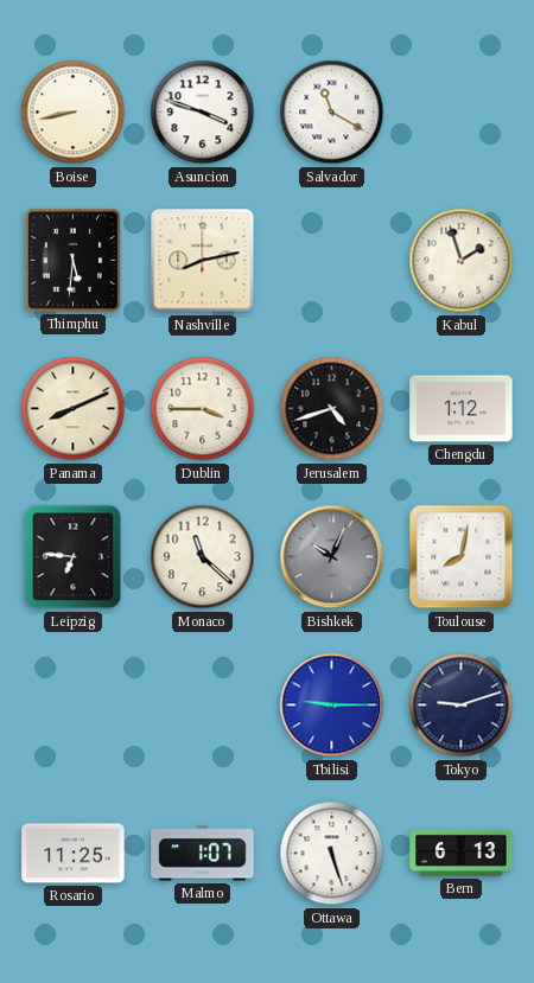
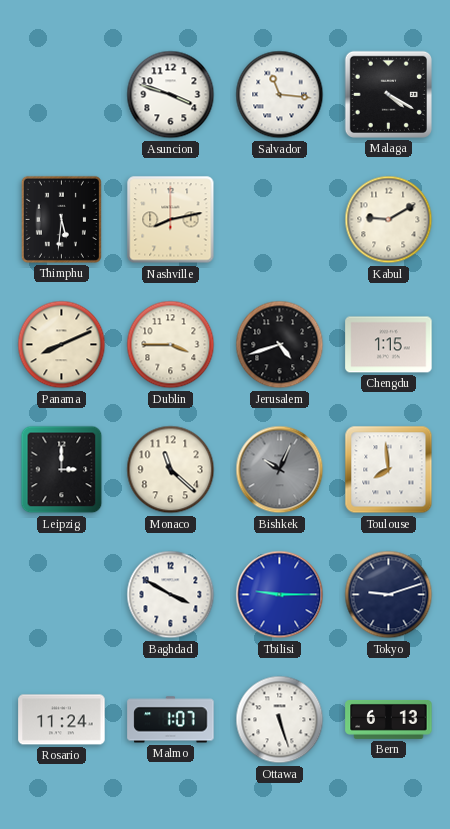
Boise: 8:43 -> none (74, 113)
Salvador: 11:20 -> 11:16 (280, 95)
Malaga: none -> 4:20 (388, 94)
Kabul: 1:57 -> 9:10 (389, 220)
Chengdu: 1:12 -> 1:15 (389, 345)
Leipzig: 6:46 -> 3:00 (62, 470)
Toulouse: 8:02 -> 7:59 (389, 470)
Baghdad: none -> 3:50 (171, 595)
Rosario: 11:25 -> 11:24 (62, 720)
